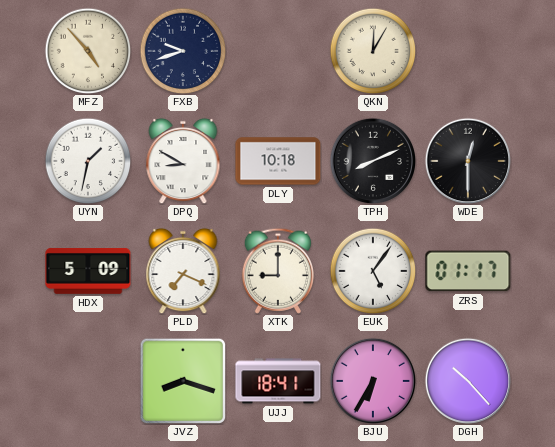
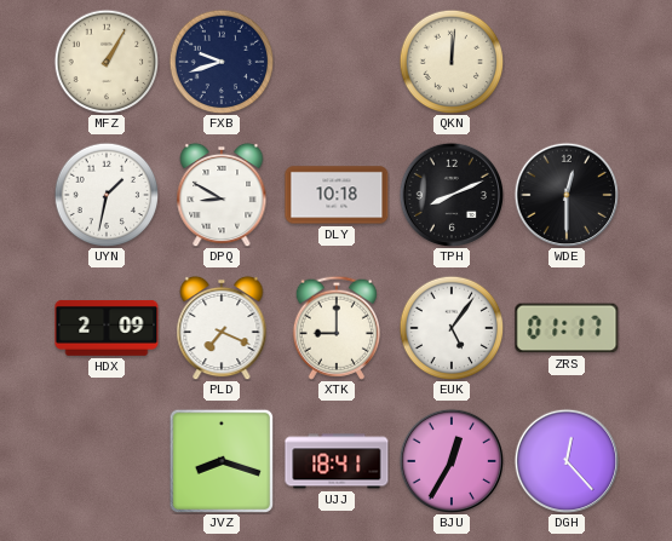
MFZ: 4:53 -> 1:05 (107, 62)
QKN: 12:05 -> 12:01 (452, 62)
HDX: 5:09 -> 2:09 (107, 329)
BJU: 6:35 -> 12:35 (450, 460)
DGH: 10:23 -> 12:23 (565, 460)
